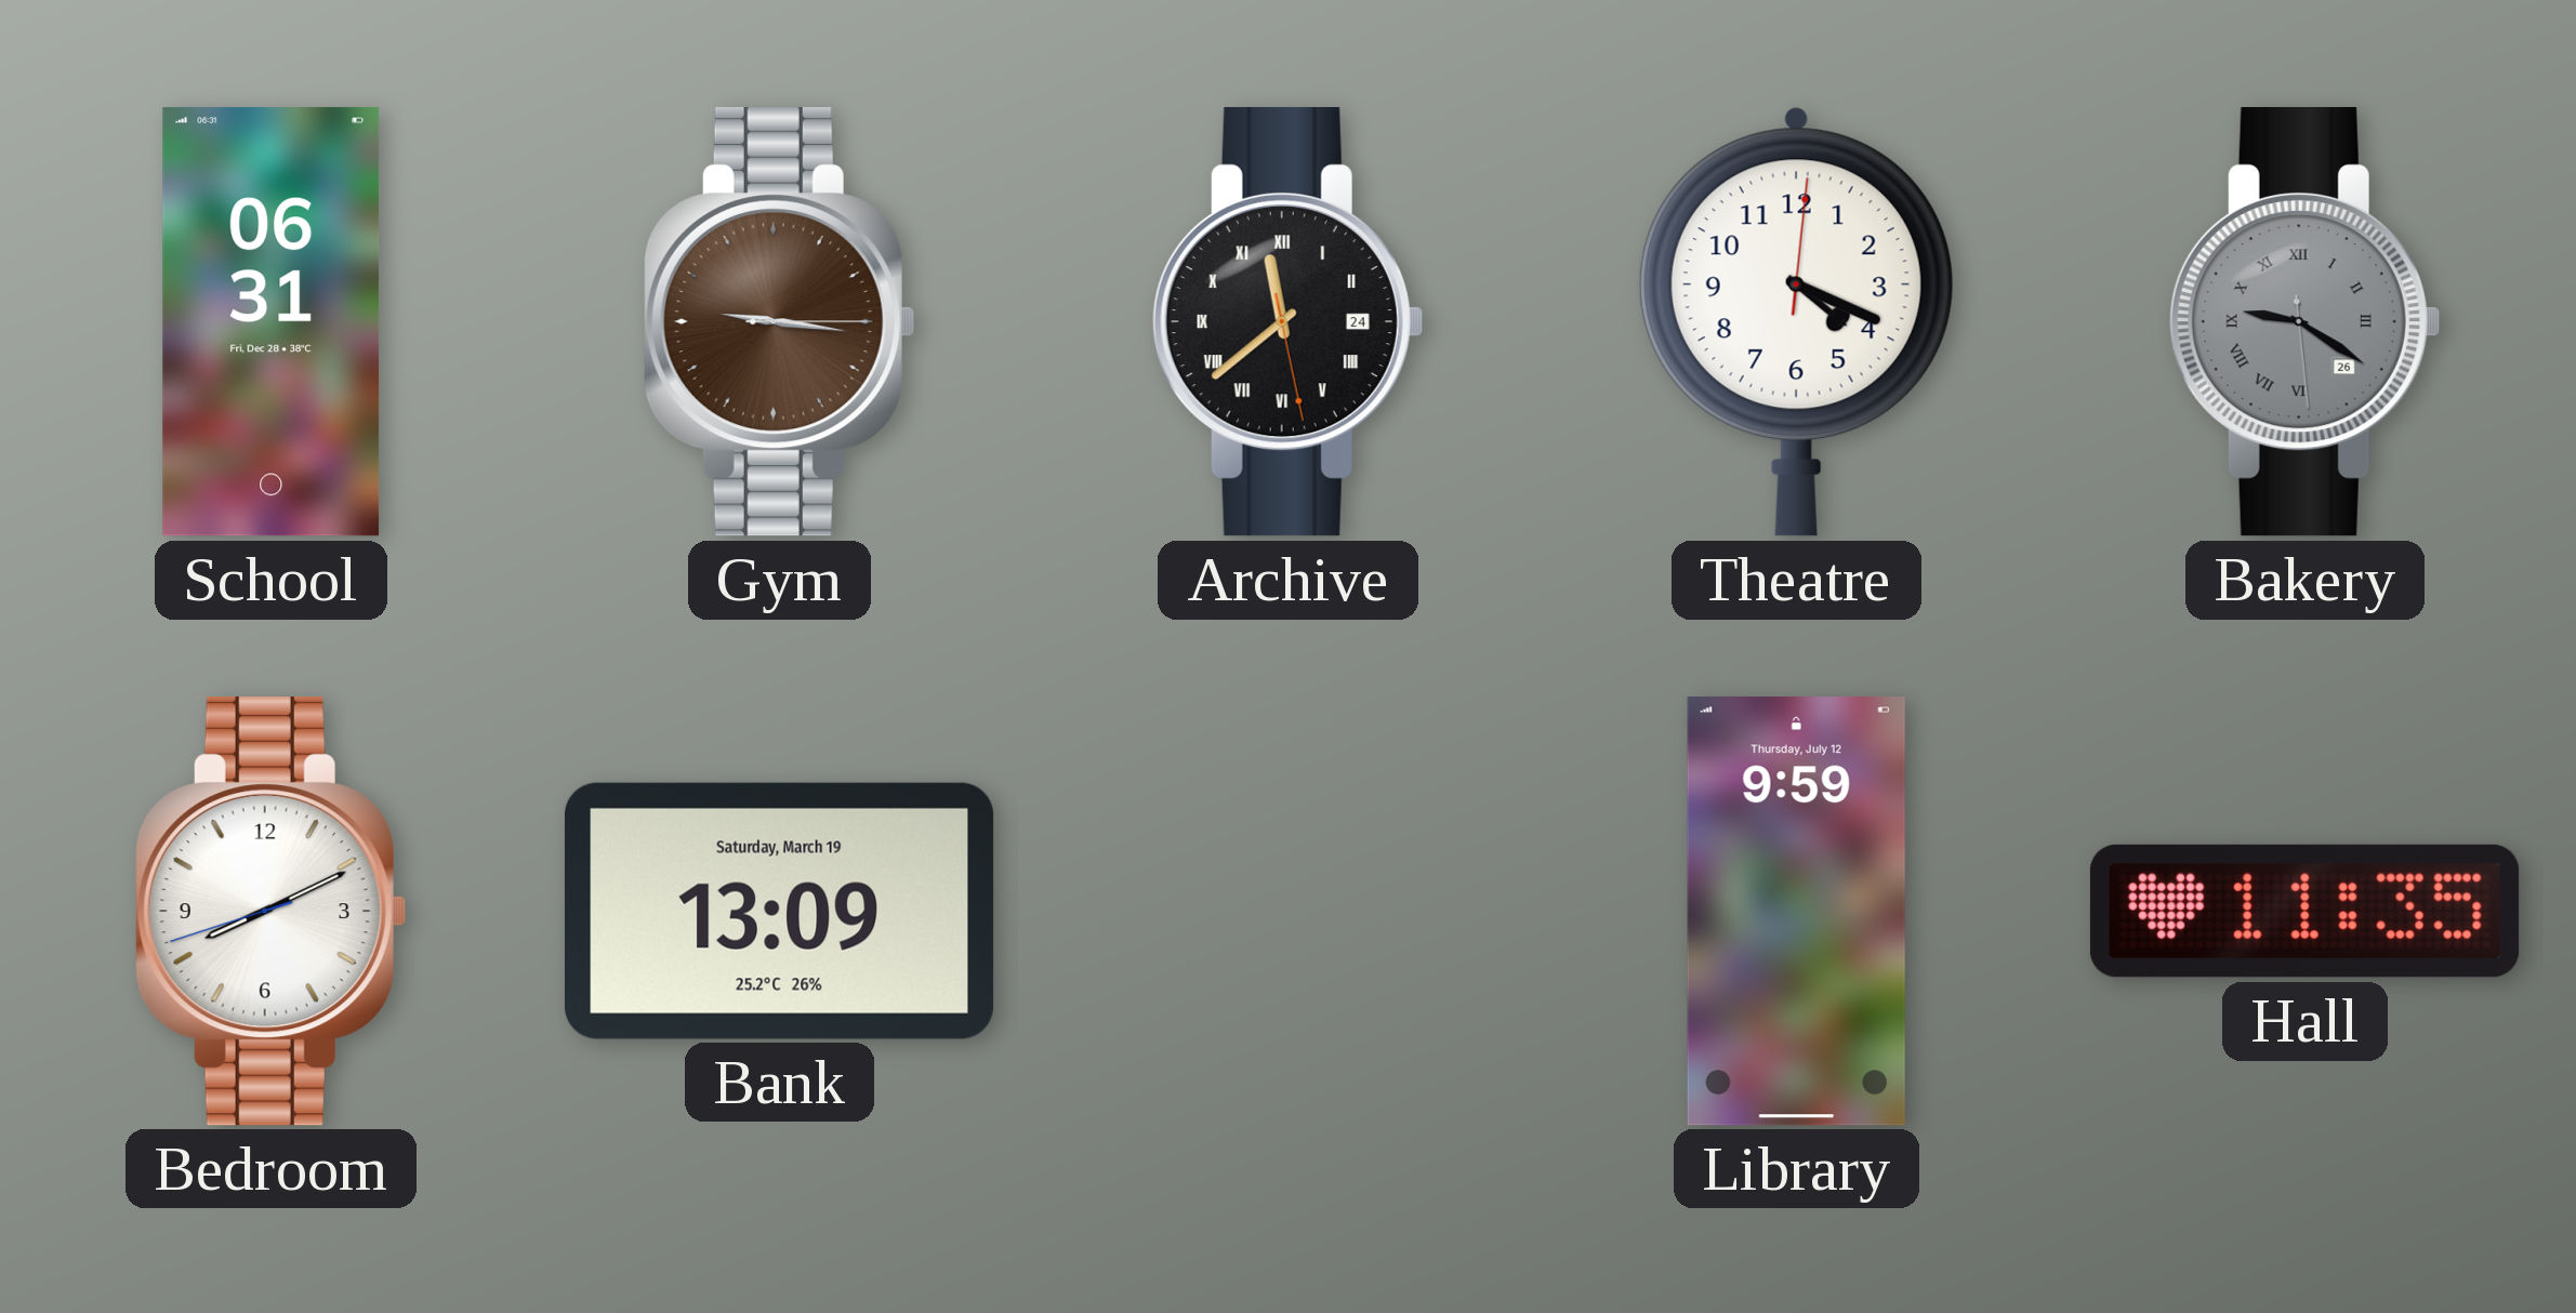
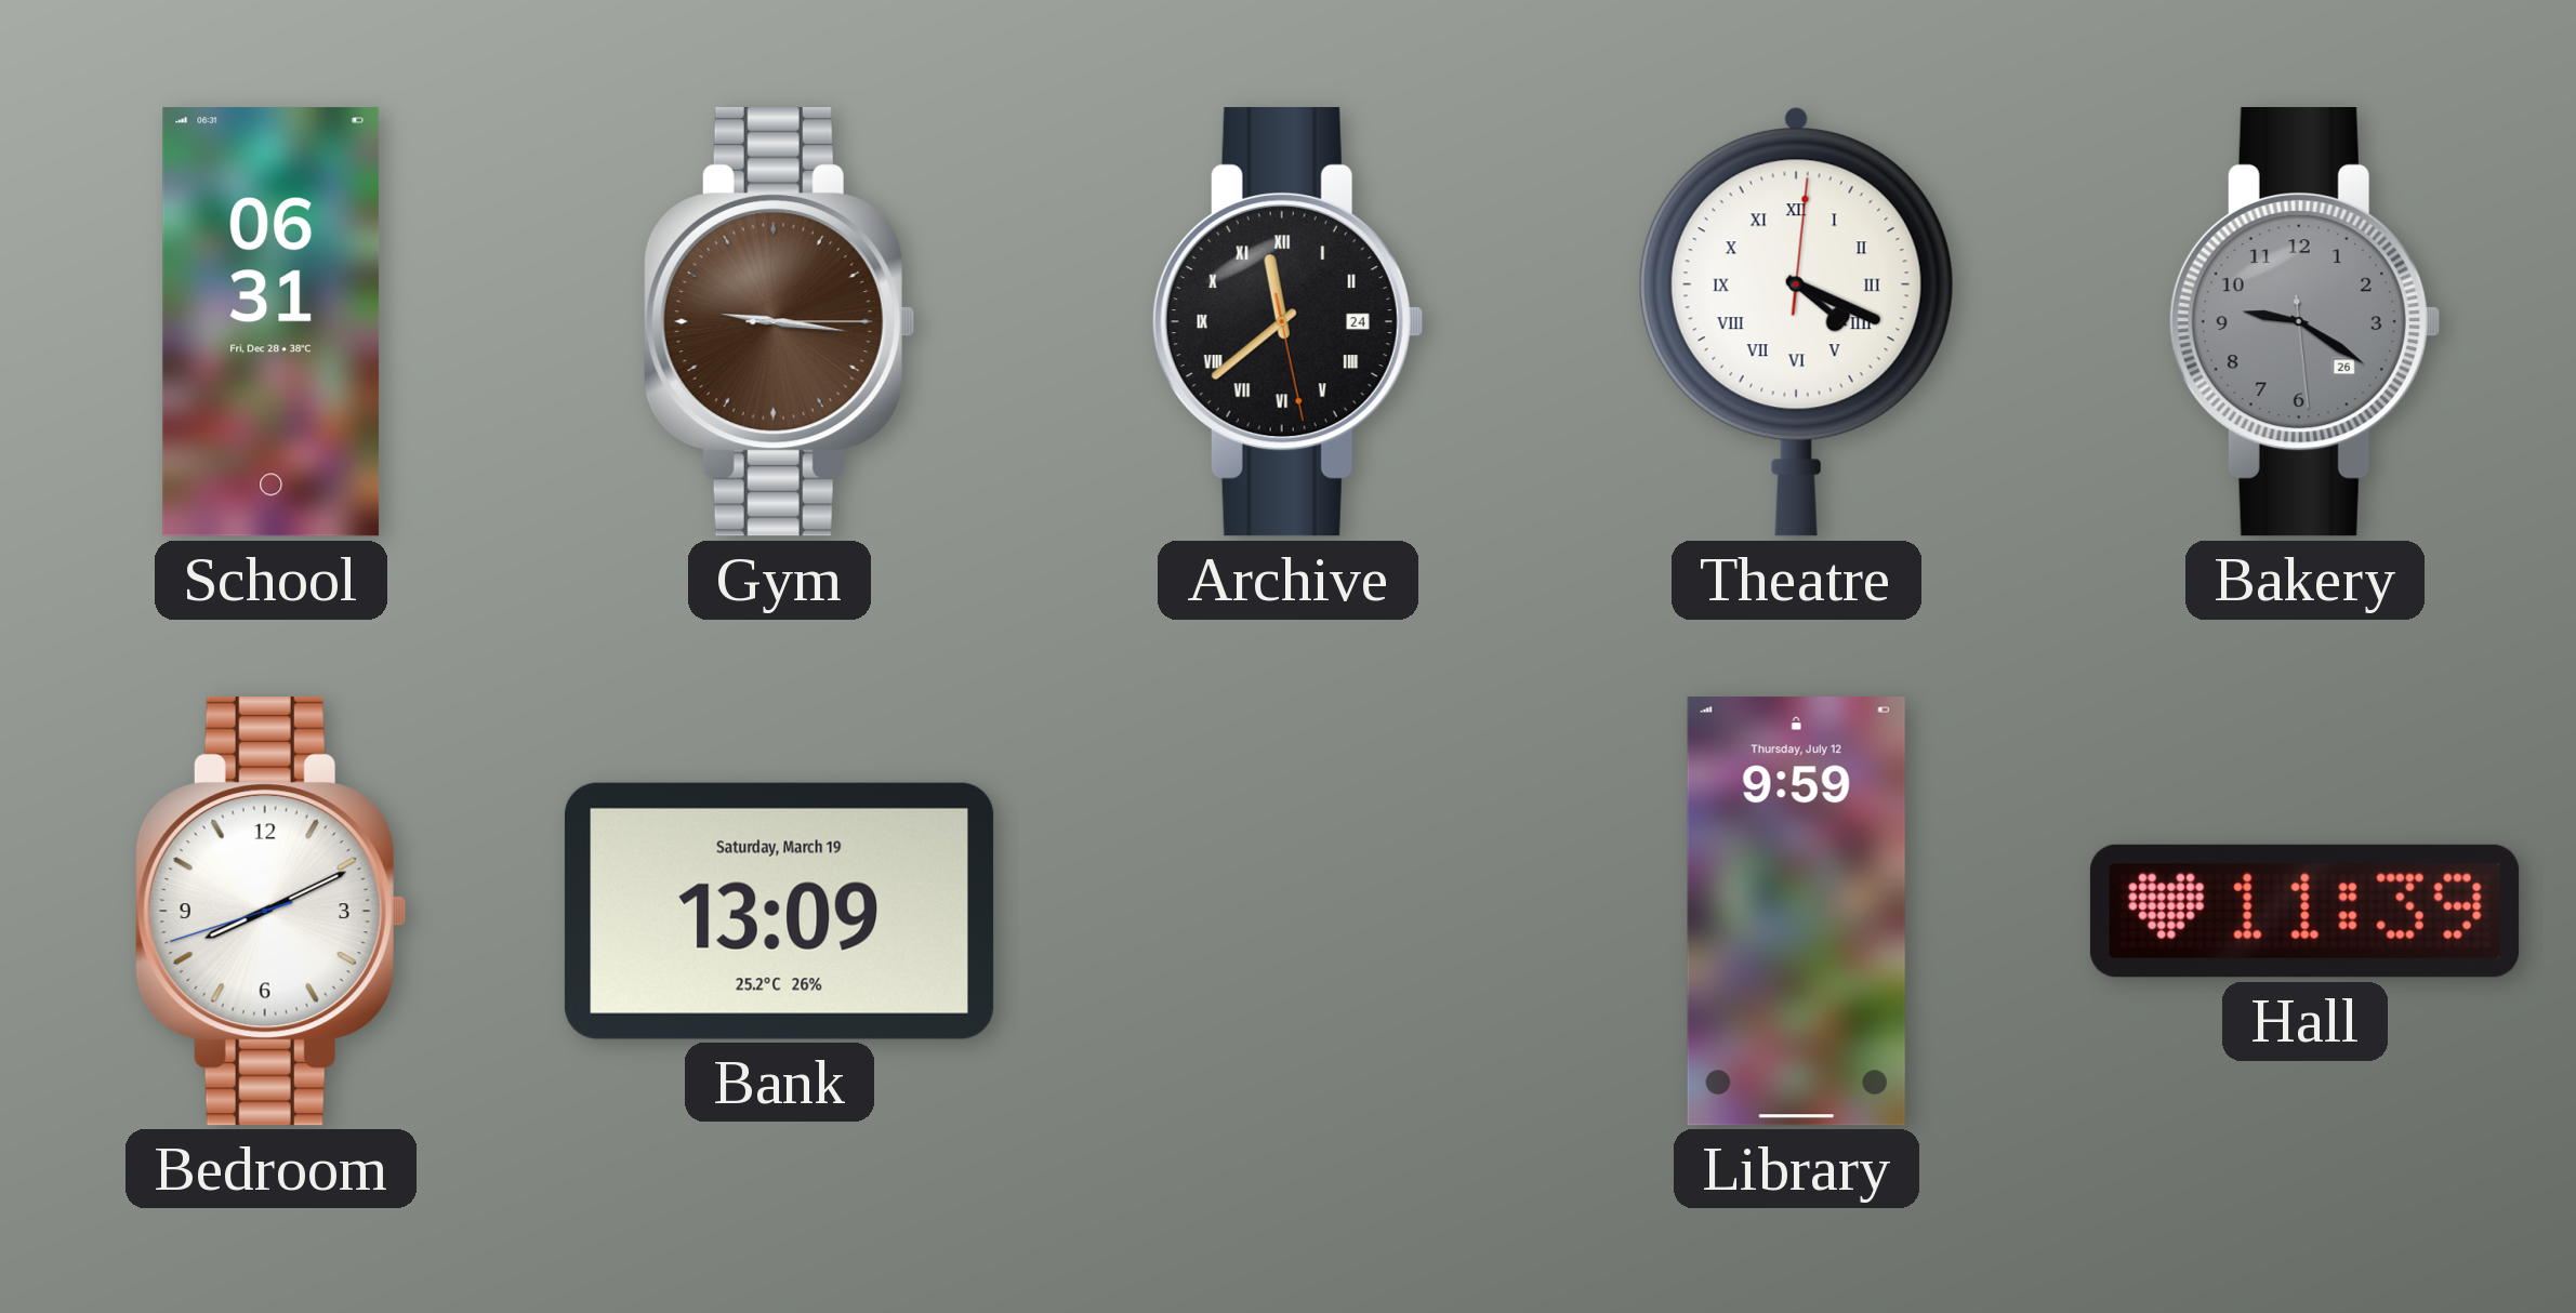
Theatre numerals: Arabic -> Roman (1796, 321)
Bakery numerals: Roman -> Arabic (2304, 322)
Hall: 11:35 -> 11:39 (2304, 911)
